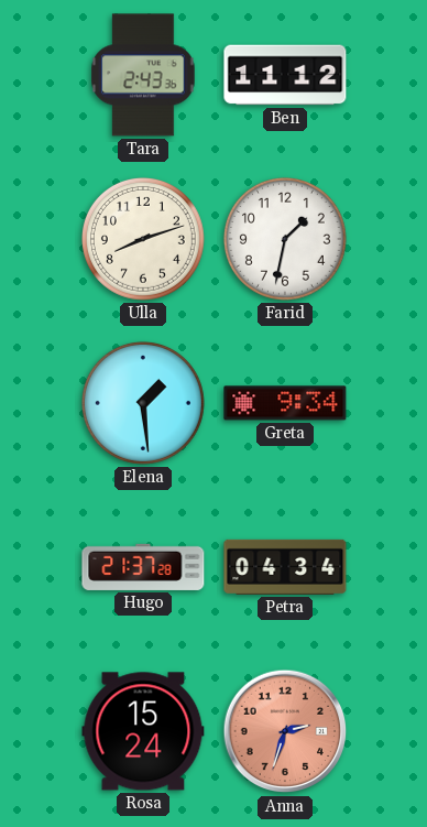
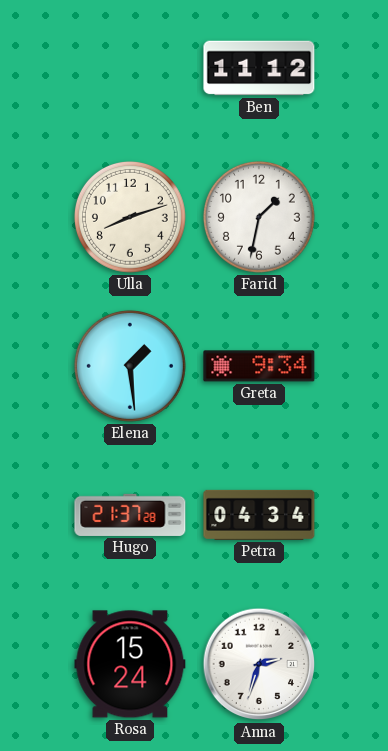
Tara: 2:43 -> none (143, 75)
Anna dial: salmon -> white (259, 664)
